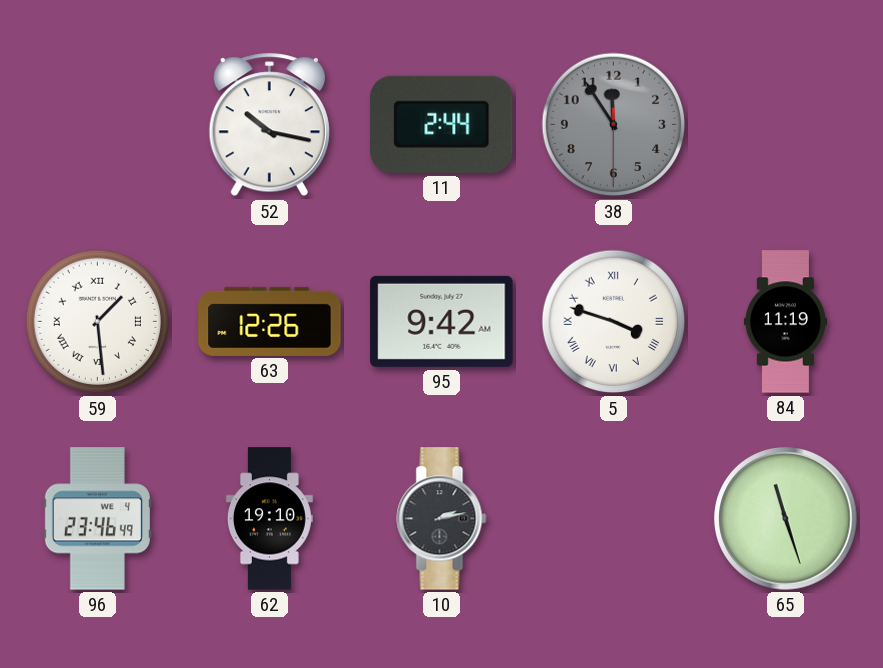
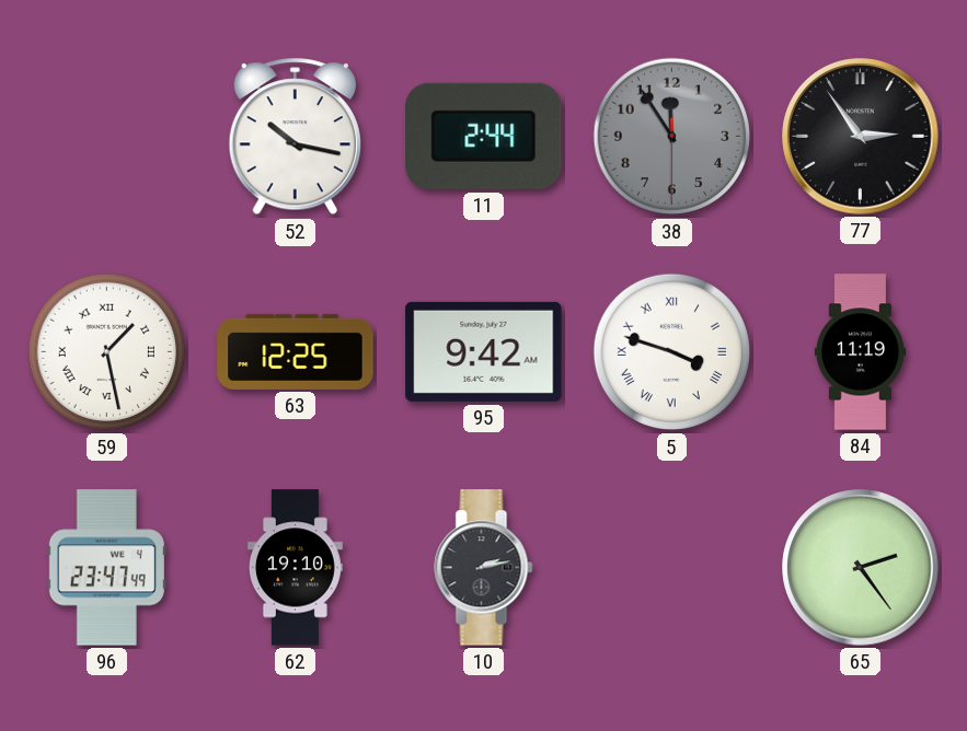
77: none -> 2:54 (861, 137)
59: 1:29 -> 1:28 (107, 352)
63: 12:26 -> 12:25 (296, 351)
96: 23:46 -> 23:47 (106, 568)
65: 11:27 -> 2:24 (861, 568)
